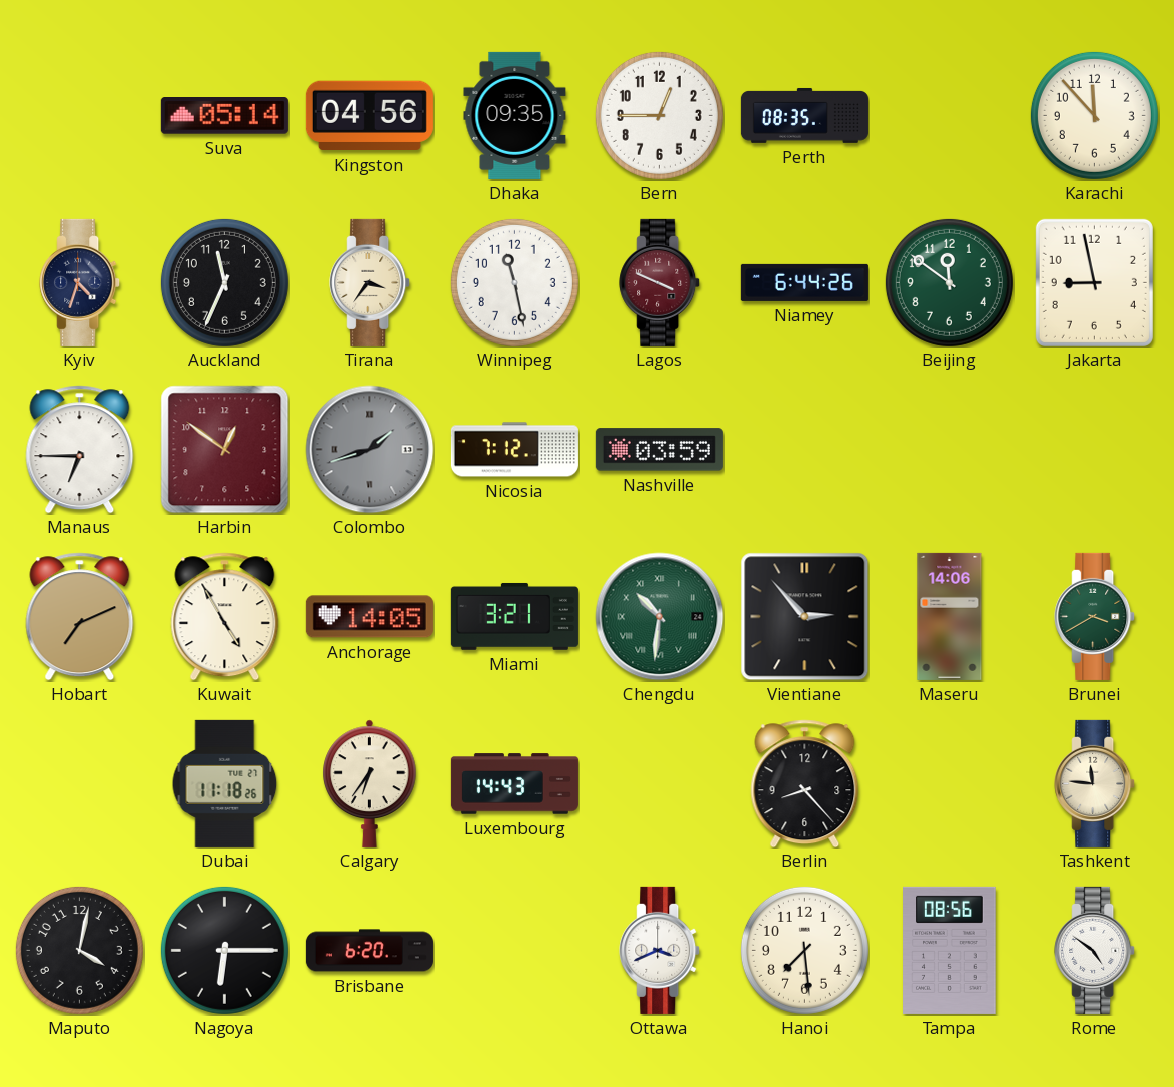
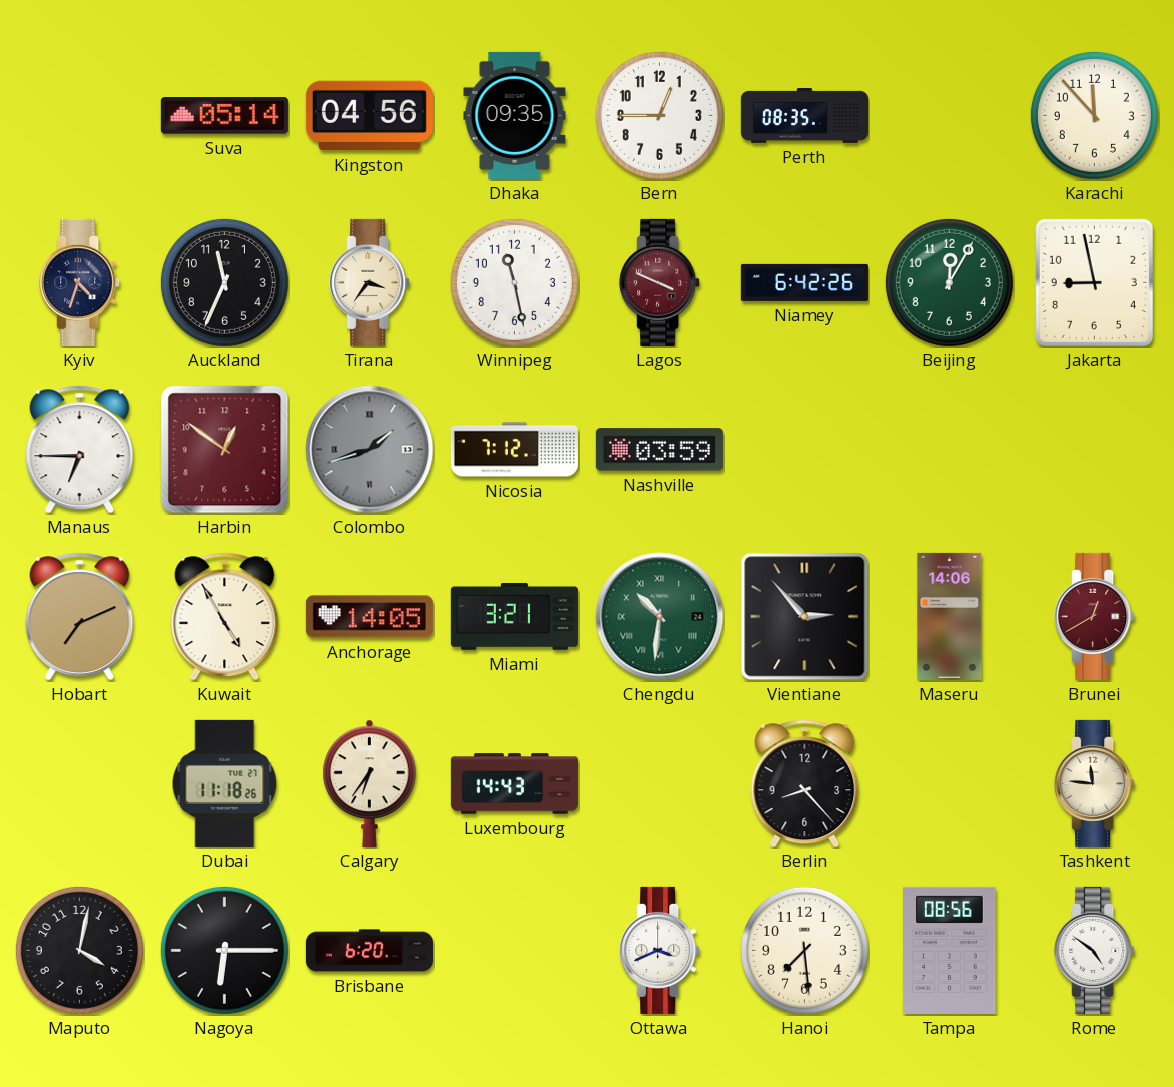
Niamey: 6:44 -> 6:42 (804, 282)
Beijing: 11:51 -> 12:05 (949, 282)
Brunei: 3:40 -> 12:40 (1095, 616)
Brunei dial: green -> burgundy (1095, 616)
